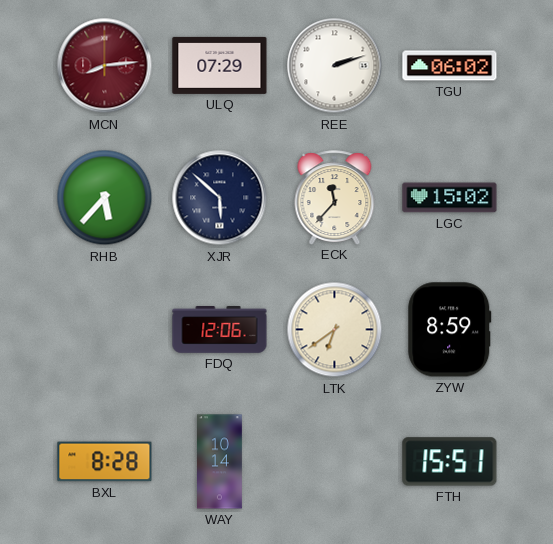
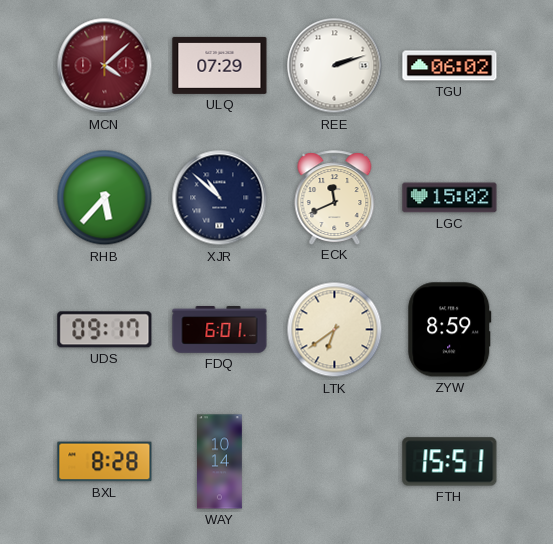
MCN: 8:14 -> 4:08 (105, 66)
XJR: 5:52 -> 10:52 (220, 198)
ECK: 11:37 -> 11:41 (335, 197)
UDS: none -> 09:17 (105, 330)
FDQ: 12:06 -> 6:01 (220, 330)
